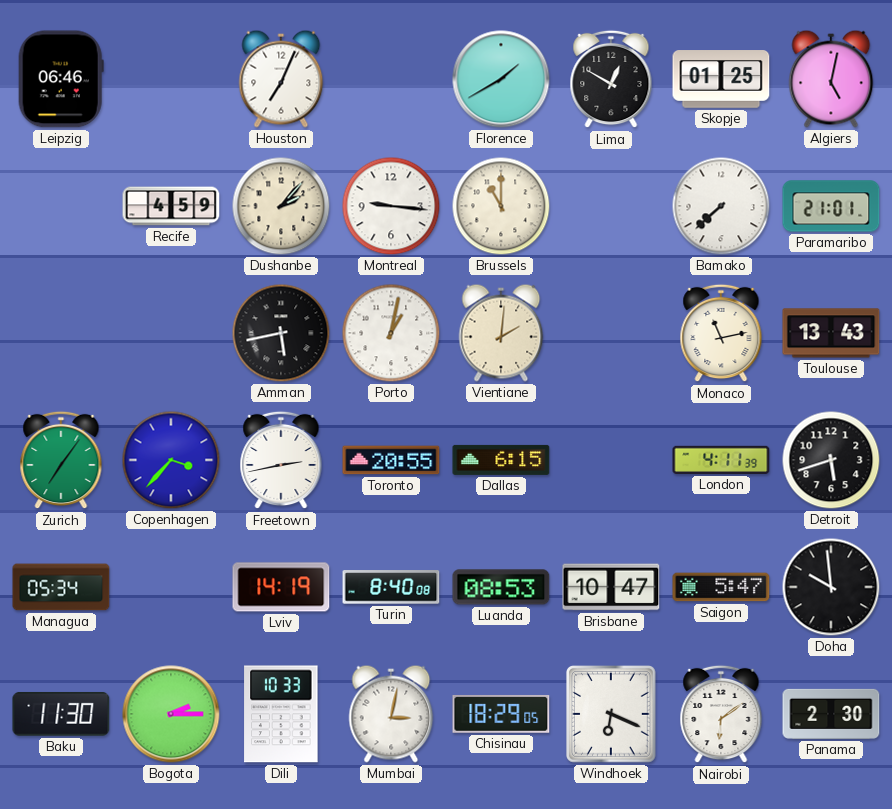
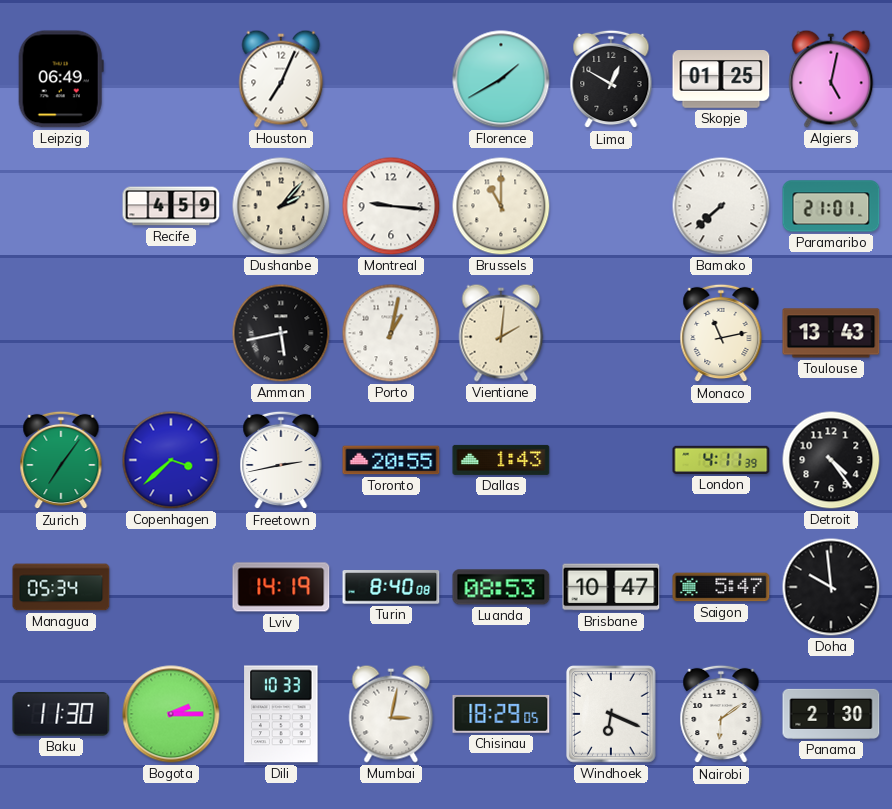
Leipzig: 06:46 -> 06:49 (61, 79)
Copenhagen: 3:37 -> 3:38 (171, 460)
Dallas: 6:15 -> 1:43 (501, 460)
Detroit: 5:42 -> 4:24 (831, 460)
